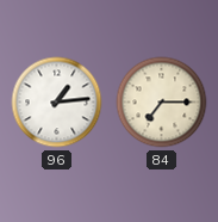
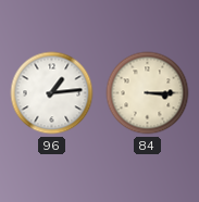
84: 7:15 -> 3:15 (148, 93)
